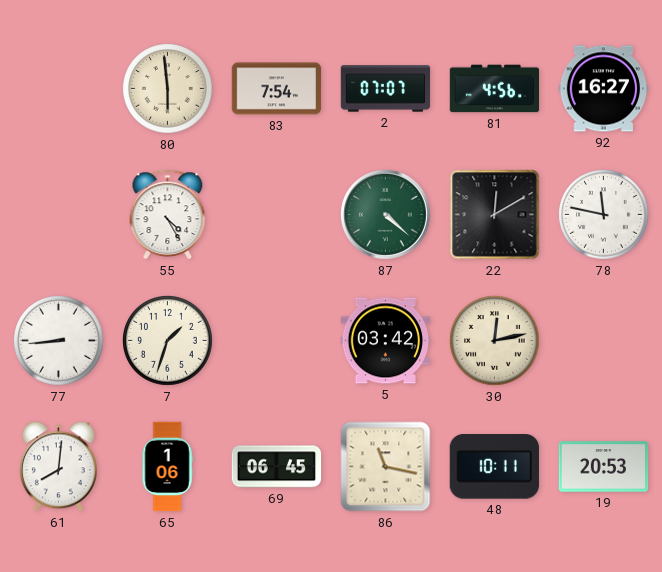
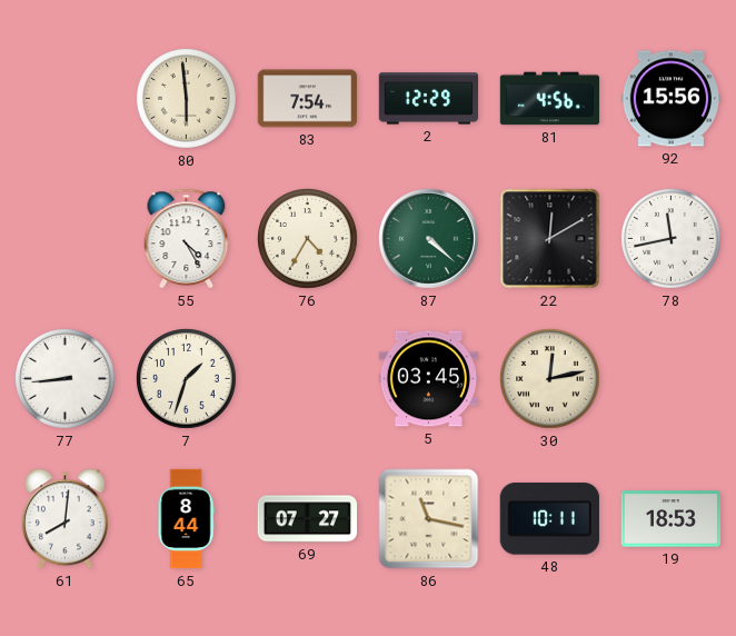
2: 07:07 -> 12:29 (429, 99)
92: 16:27 -> 15:56 (672, 99)
76: none -> 4:35 (308, 239)
78: 11:47 -> 11:43 (672, 239)
5: 03:42 -> 03:45 (429, 379)
65: 1:06 -> 8:44 (186, 519)
69: 06:45 -> 07:27 (308, 519)
19: 20:53 -> 18:53 (672, 519)
